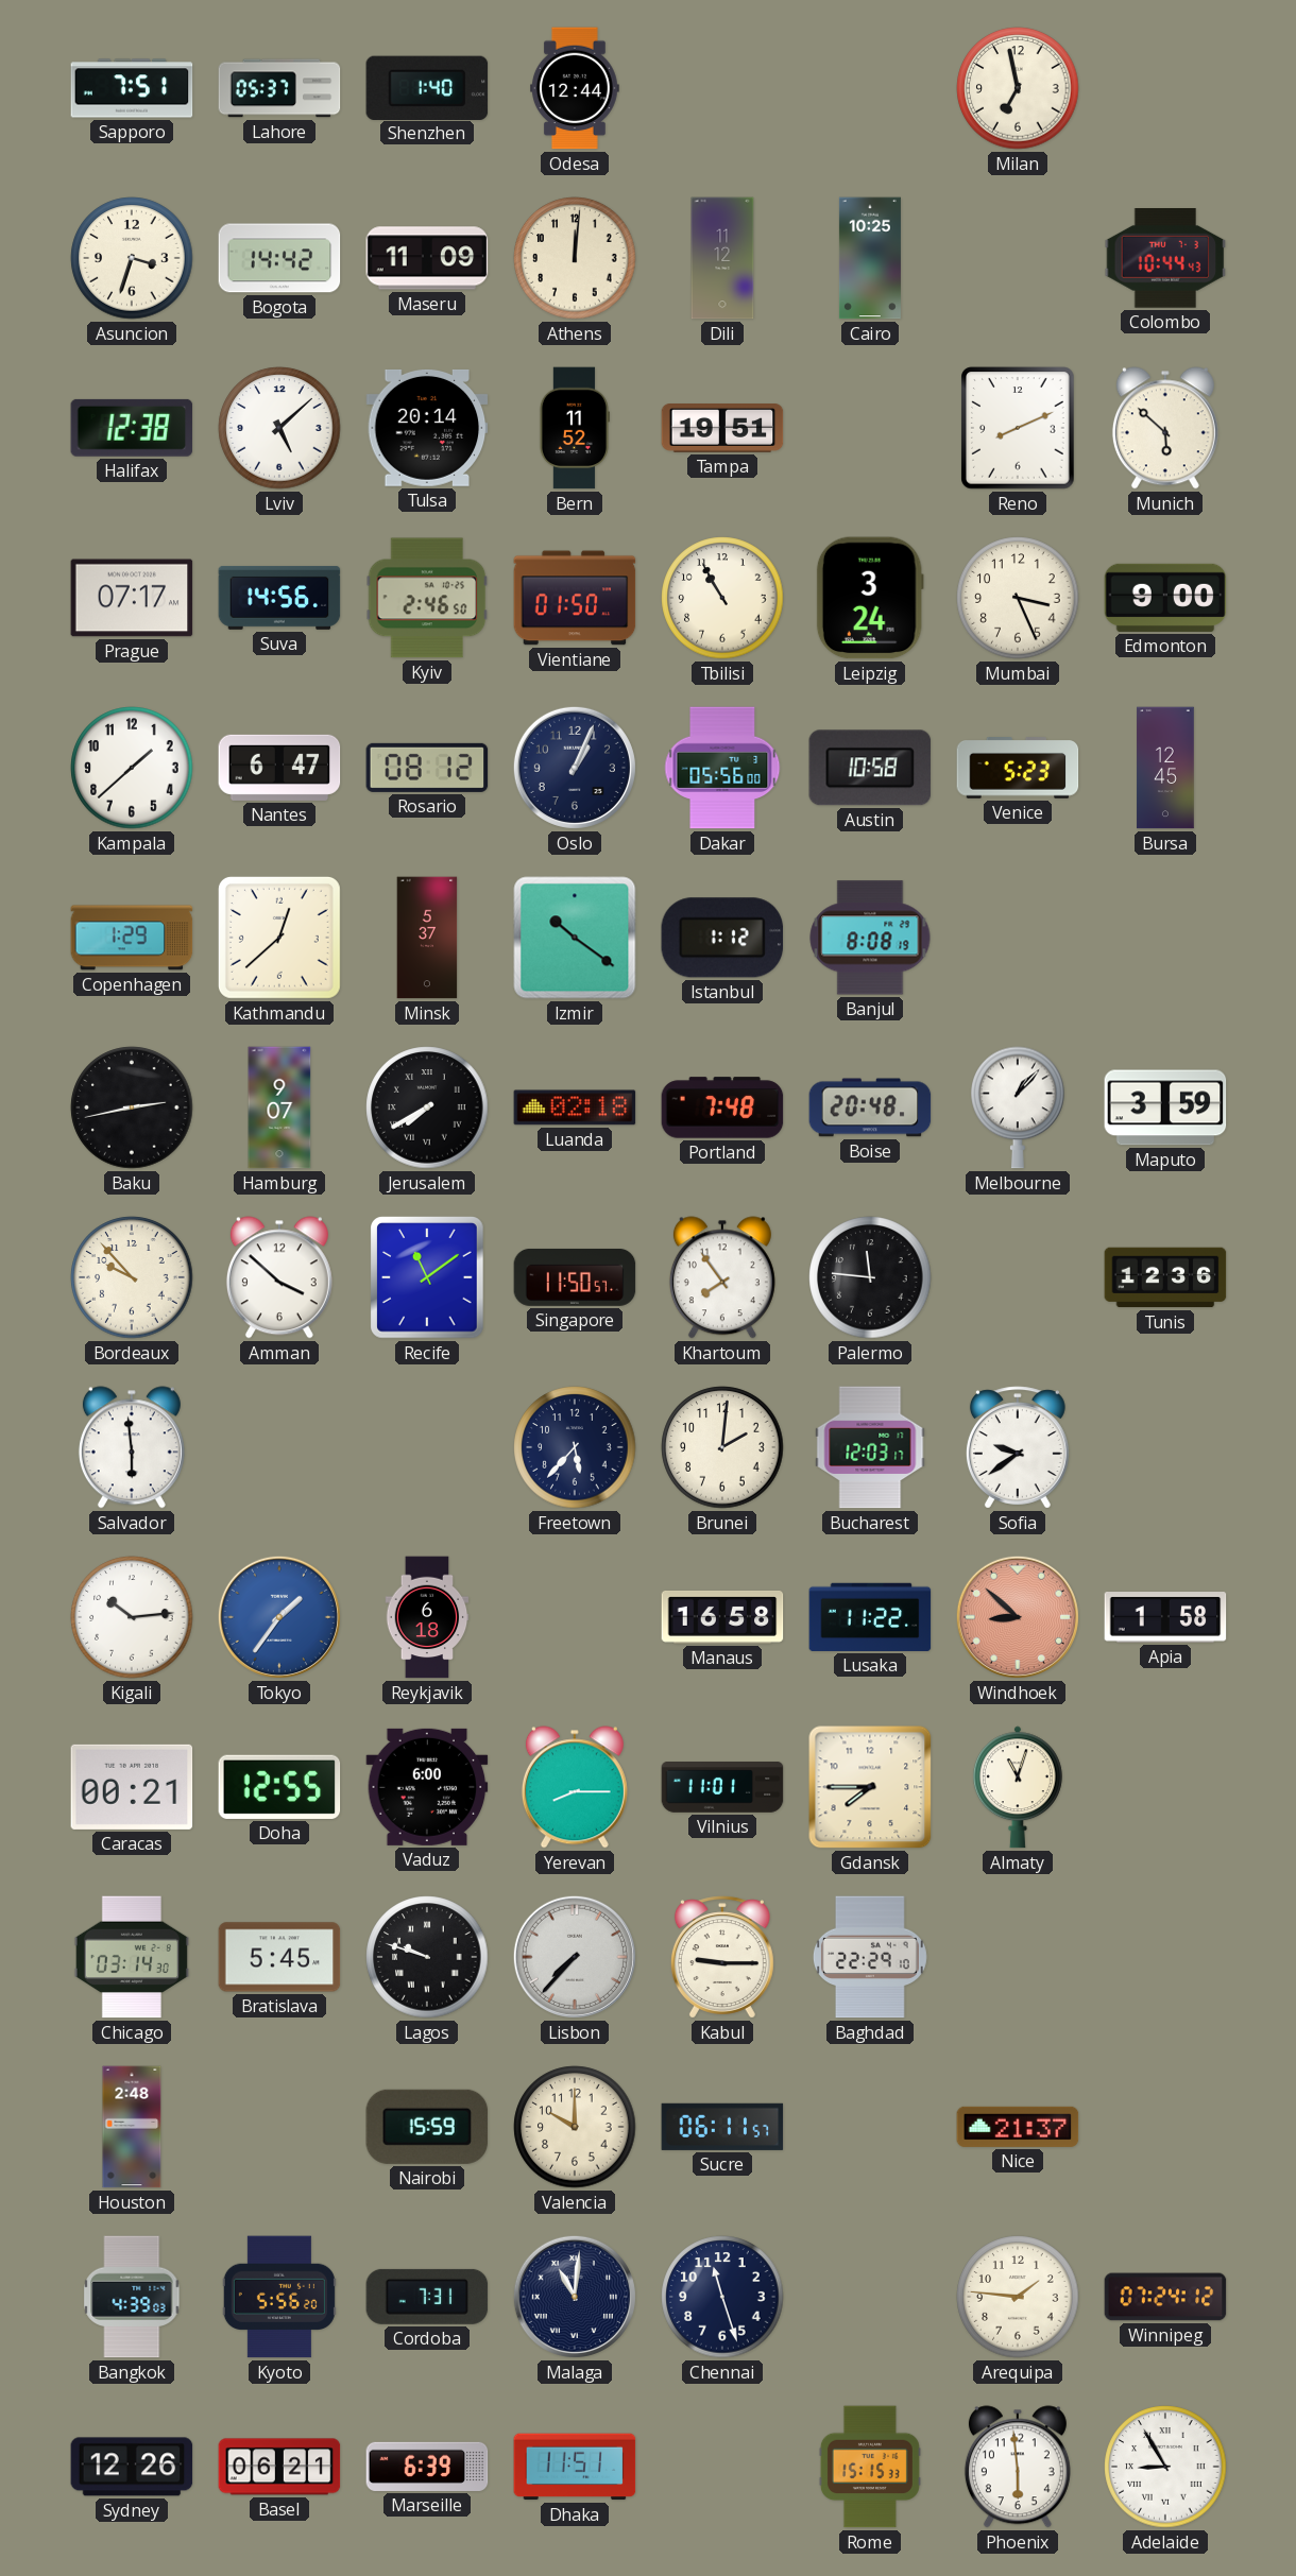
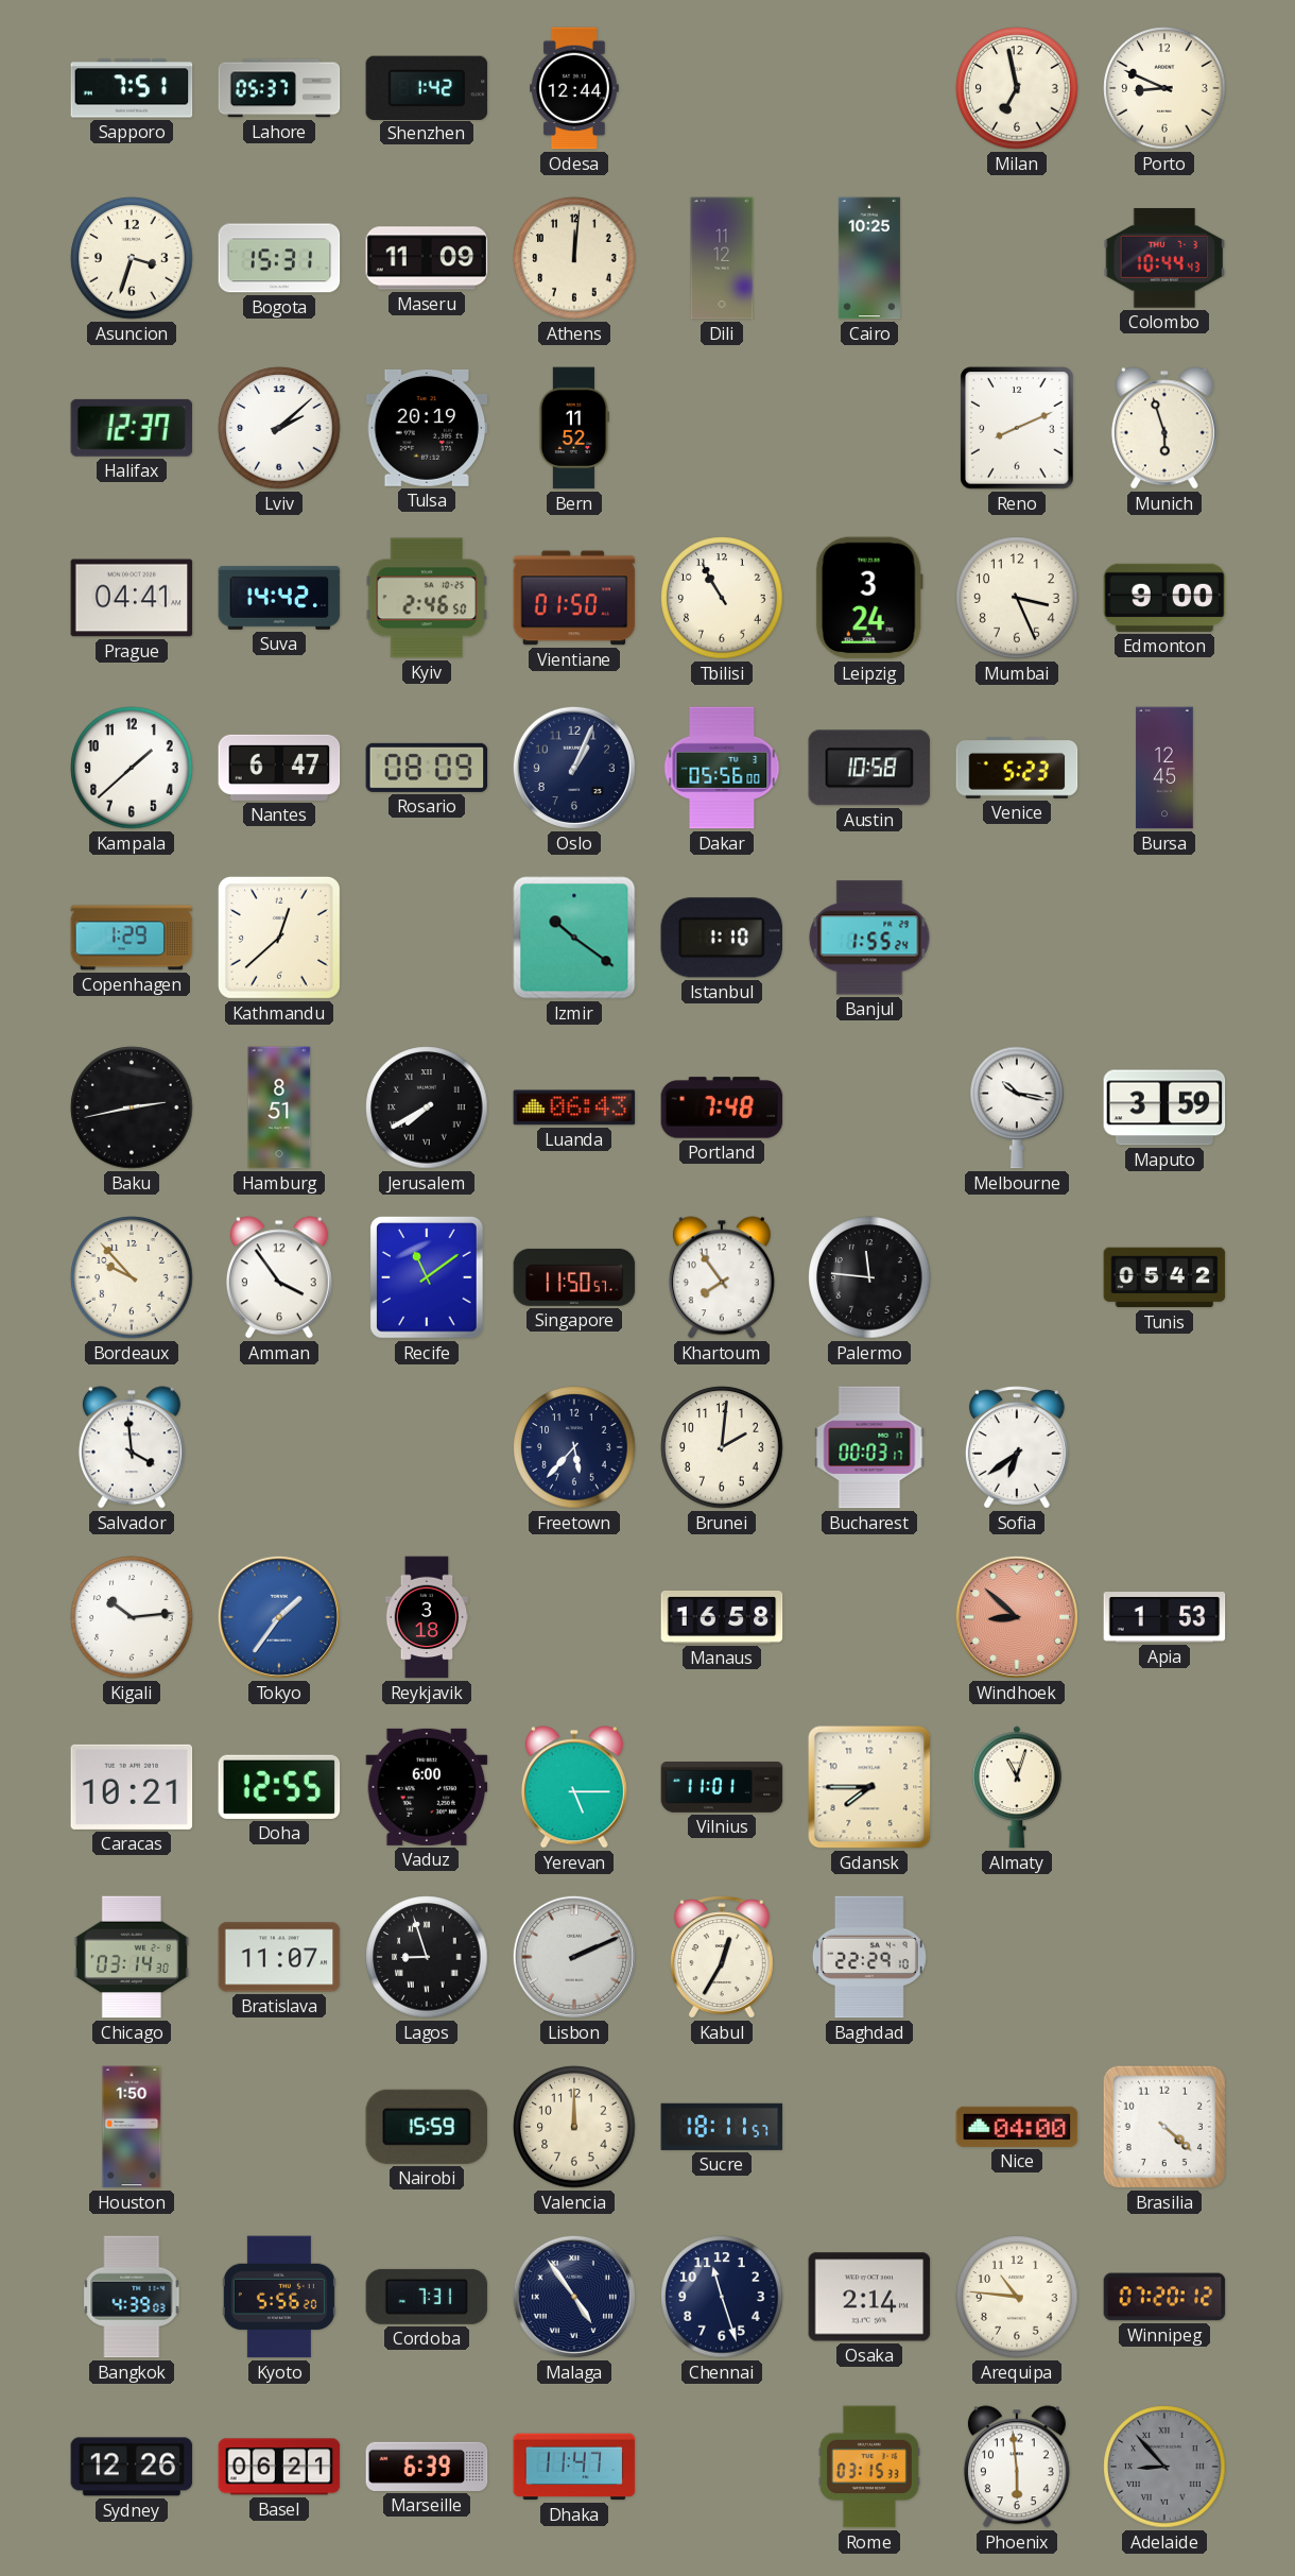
Shenzhen: 1:40 -> 1:42 (427, 87)
Porto: none -> 8:49 (1164, 88)
Bogota: 14:42 -> 15:31 (279, 258)
Halifax: 12:38 -> 12:37 (132, 428)
Lviv: 5:08 -> 2:08 (279, 428)
Tulsa: 20:14 -> 20:19 (427, 428)
Tampa: 19:51 -> none (722, 429)
Munich: 5:52 -> 5:57 (1164, 428)
Prague: 07:17 -> 04:41 (132, 598)
Suva: 14:56 -> 14:42 (279, 598)
Rosario: 08:12 -> 08:09 (427, 768)
Minsk: 5:37 -> none (427, 938)
Istanbul: 1:12 -> 1:10 (722, 938)
Banjul: 8:08 -> 1:55 (869, 938)
Hamburg: 9:07 -> 8:51 (279, 1107)
Luanda: 02:18 -> 06:43 (574, 1107)
Boise: 20:48 -> none (870, 1107)
Melbourne: 1:07 -> 10:17 (1017, 1107)
Amman: 3:52 -> 3:54 (279, 1277)
Tunis: 12:36 -> 05:42 (1164, 1277)
Salvador: 5:59 -> 3:59 (132, 1447)
Bucharest: 12:03 -> 00:03 (869, 1447)
Sofia: 9:39 -> 6:39 (1017, 1447)
Reykjavik: 6:18 -> 3:18 (427, 1617)
Lusaka: 11:22 -> none (870, 1617)
Apia: 1:58 -> 1:53 (1164, 1618)
Caracas: 00:21 -> 10:21 (132, 1787)
Yerevan: 8:15 -> 5:15 (574, 1787)
Bratislava: 5:45 -> 11:07 (279, 1957)
Lagos: 9:48 -> 8:57 (427, 1957)
Lisbon: 7:37 -> 2:11 (574, 1957)
Kabul: 9:15 -> 12:35 (722, 1957)
Houston: 2:48 -> 1:50 (132, 2127)
Valencia: 10:00 -> 12:00 (574, 2127)
Sucre: 06:11 -> 18:11 (722, 2127)
Nice: 21:37 -> 04:00 (1017, 2127)
Brasilia: none -> 4:22 (1164, 2127)
Malaga: 11:01 -> 4:54 (574, 2297)
Osaka: none -> 2:14 (869, 2297)
Arequipa: 1:46 -> 10:46 (1017, 2297)
Winnipeg: 07:24 -> 07:20 (1164, 2297)
Dhaka: 11:51 -> 11:47 (574, 2467)
Rome: 15:15 -> 03:15 (869, 2467)
Adelaide: 8:55 -> 8:53 (1164, 2467)
Adelaide dial: white -> grey (1164, 2467)
